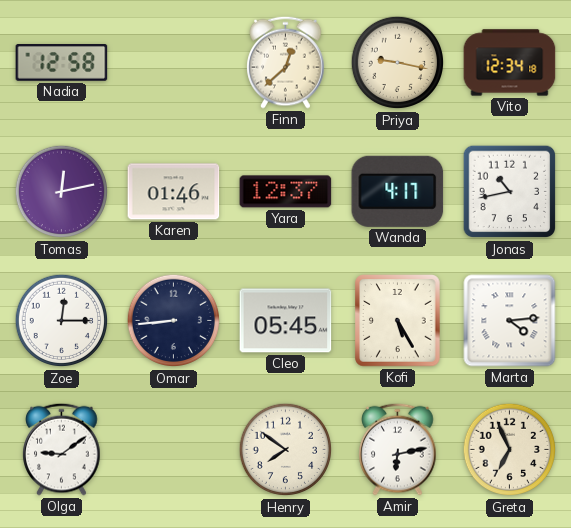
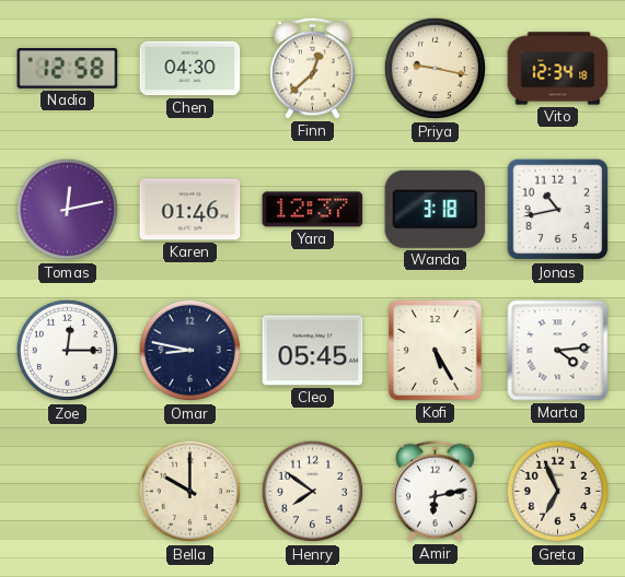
Chen: none -> 04:30 (190, 69)
Wanda: 4:17 -> 3:18 (436, 209)
Omar: 8:44 -> 8:47 (190, 351)
Olga: 9:09 -> none (62, 449)
Bella: none -> 10:00 (190, 492)
